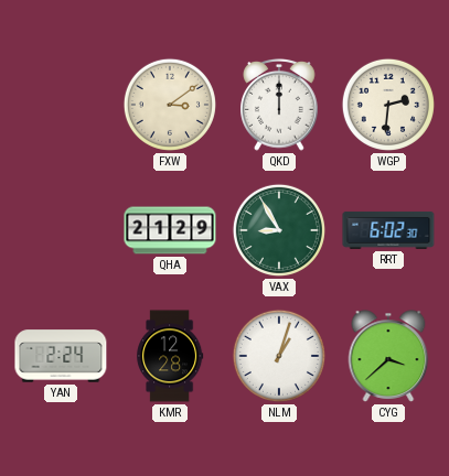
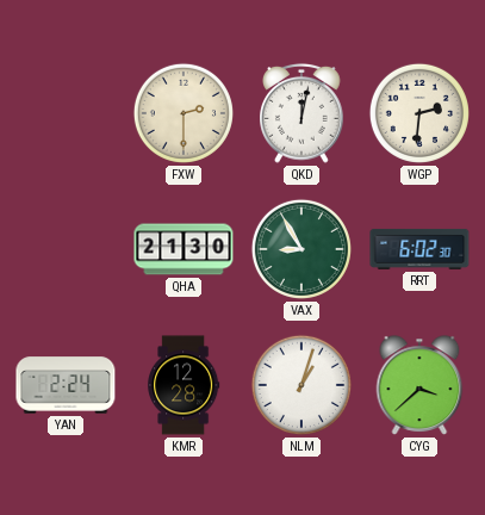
FXW: 3:09 -> 2:30 (184, 113)
QKD: 12:00 -> 12:02 (301, 113)
QHA: 21:29 -> 21:30 (184, 249)
